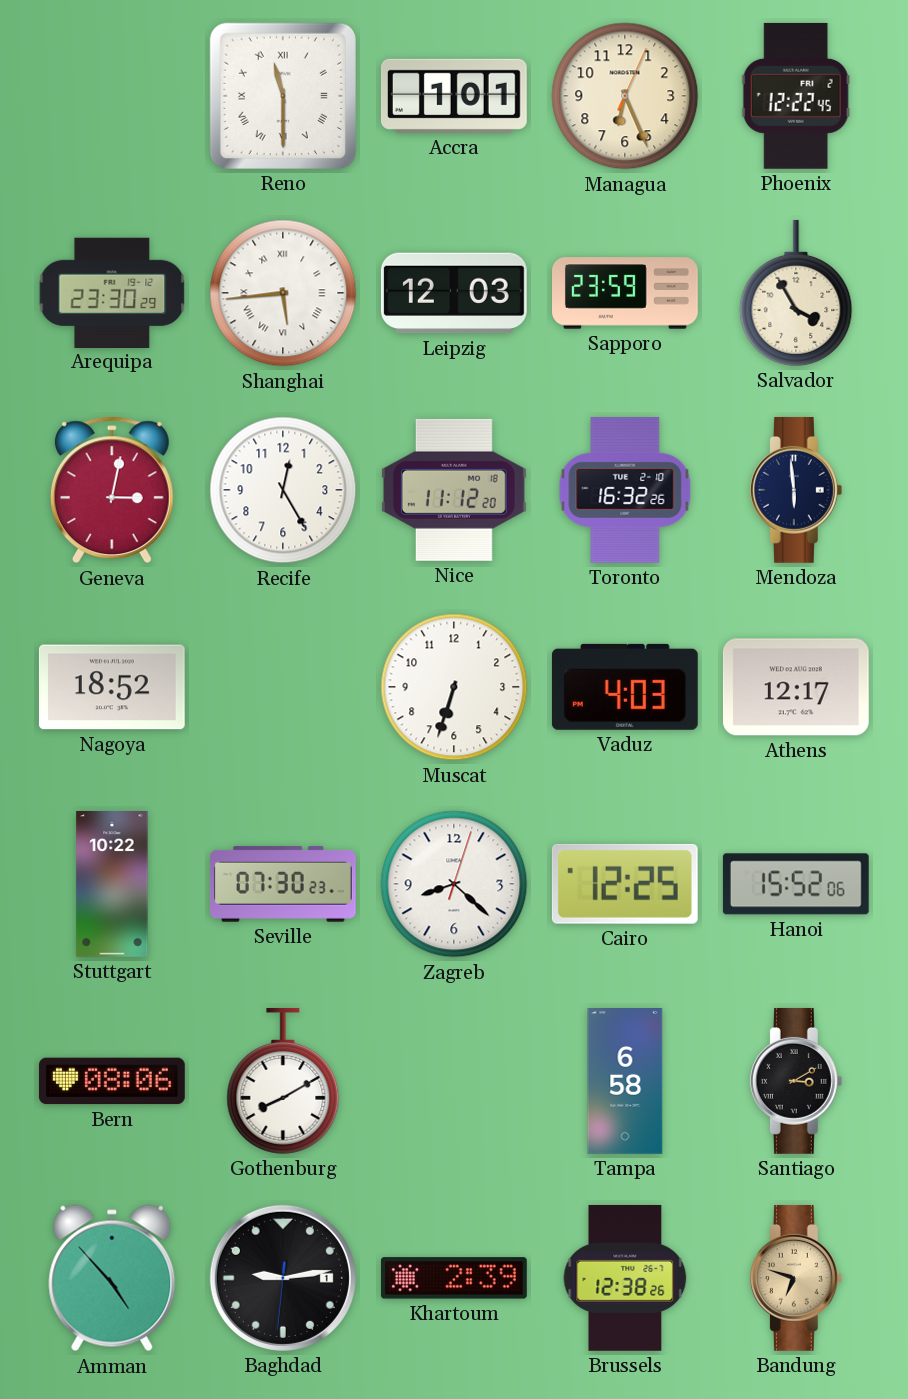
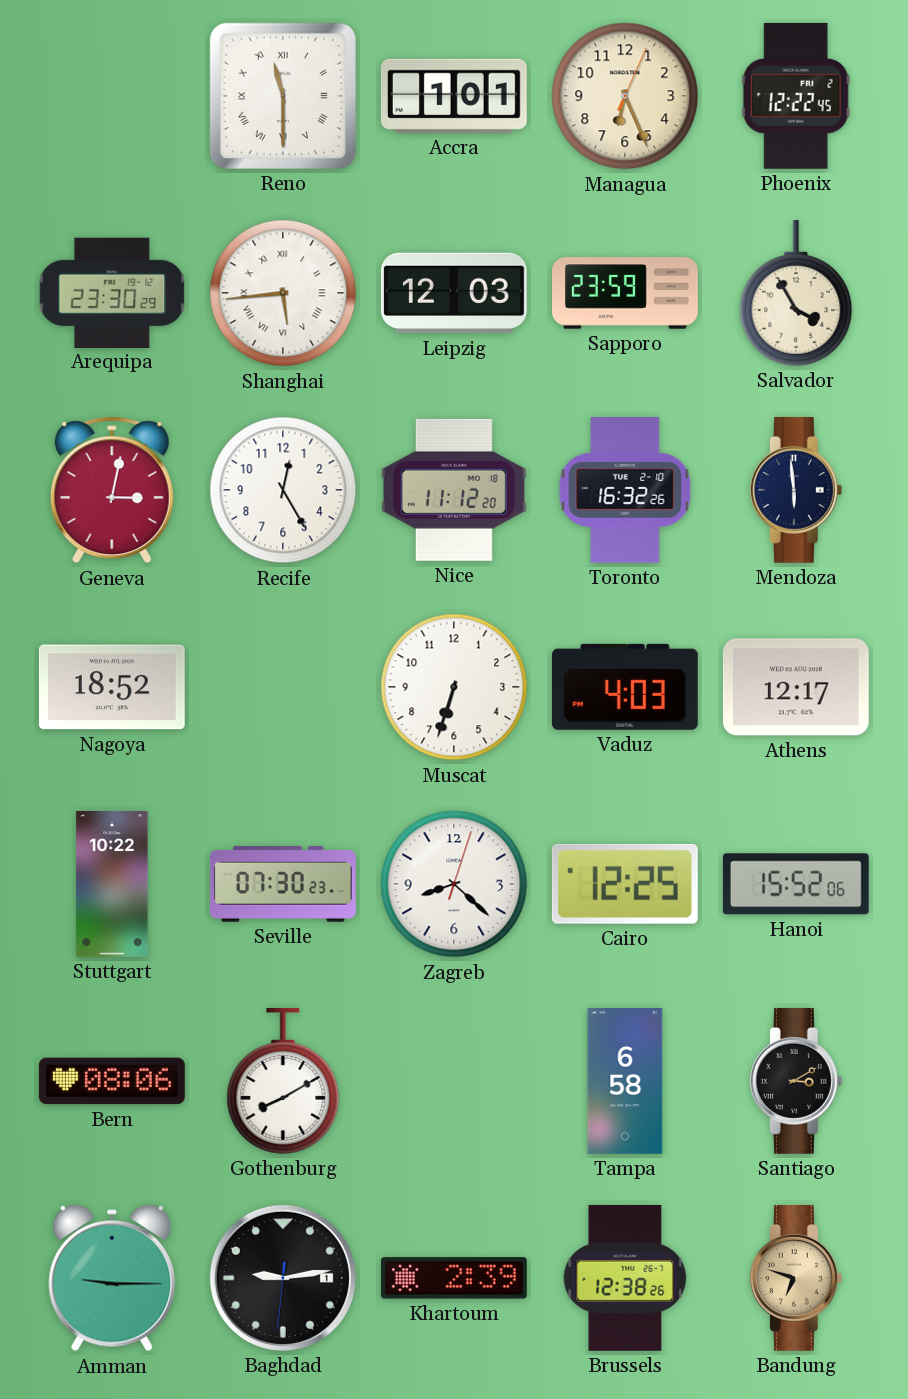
Amman: 4:53 -> 9:15 (112, 1278)
